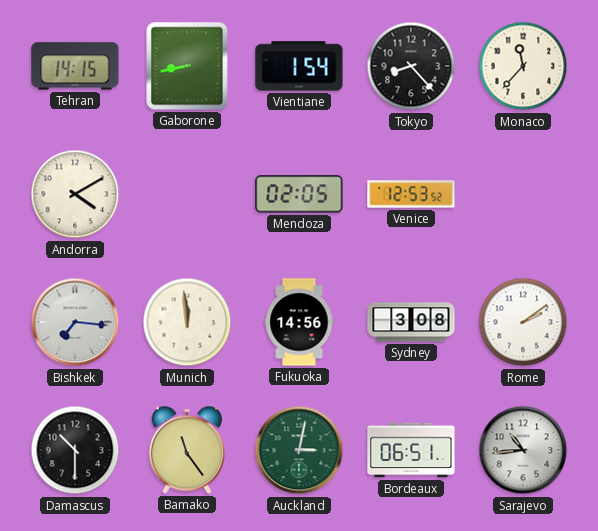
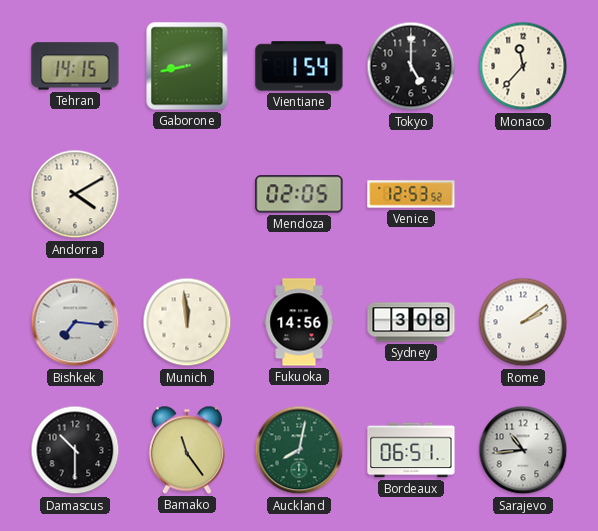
Tokyo: 8:23 -> 5:00 (411, 66)
Auckland: 3:02 -> 8:02 (299, 450)
